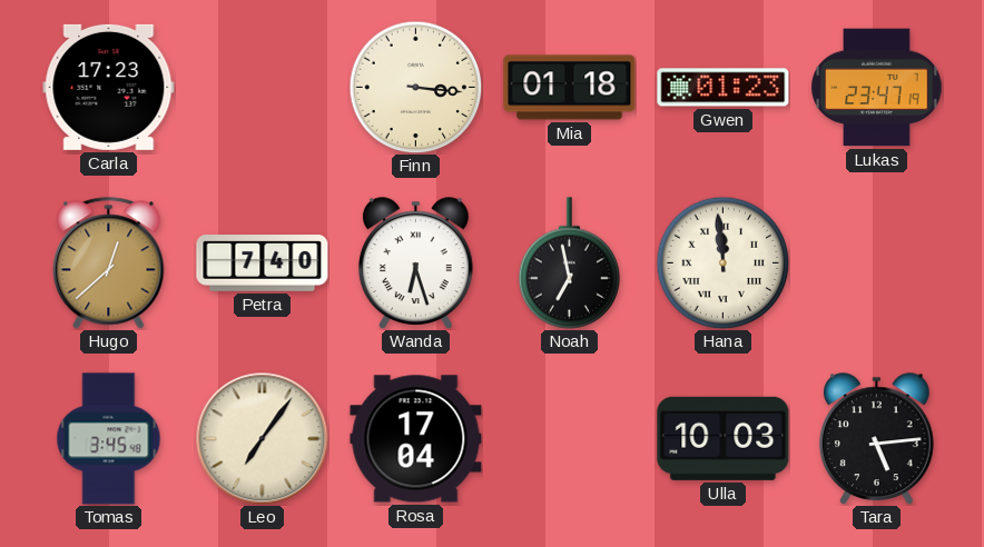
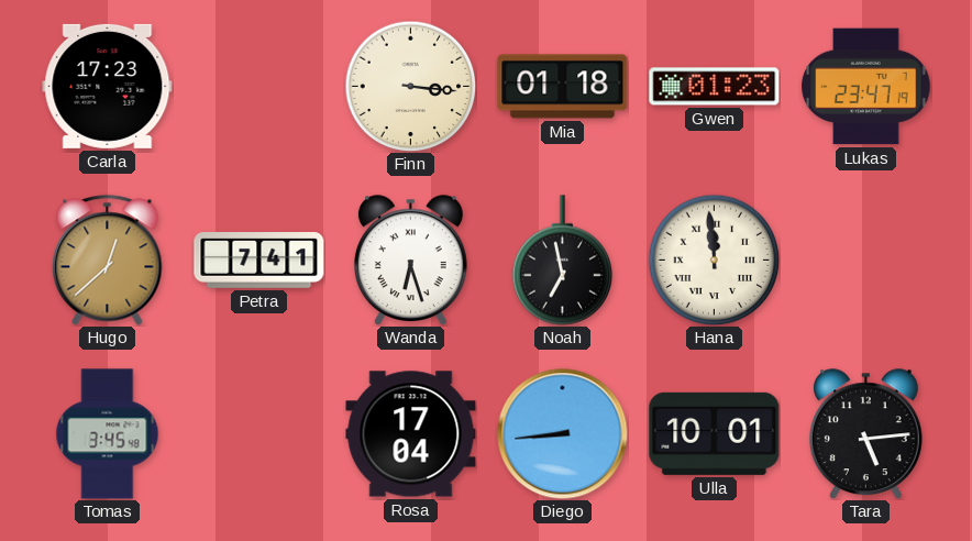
Petra: 7:40 -> 7:41 (259, 261)
Leo: 7:06 -> none (263, 439)
Diego: none -> 8:44 (563, 434)
Ulla: 10:03 -> 10:01 (715, 433)
